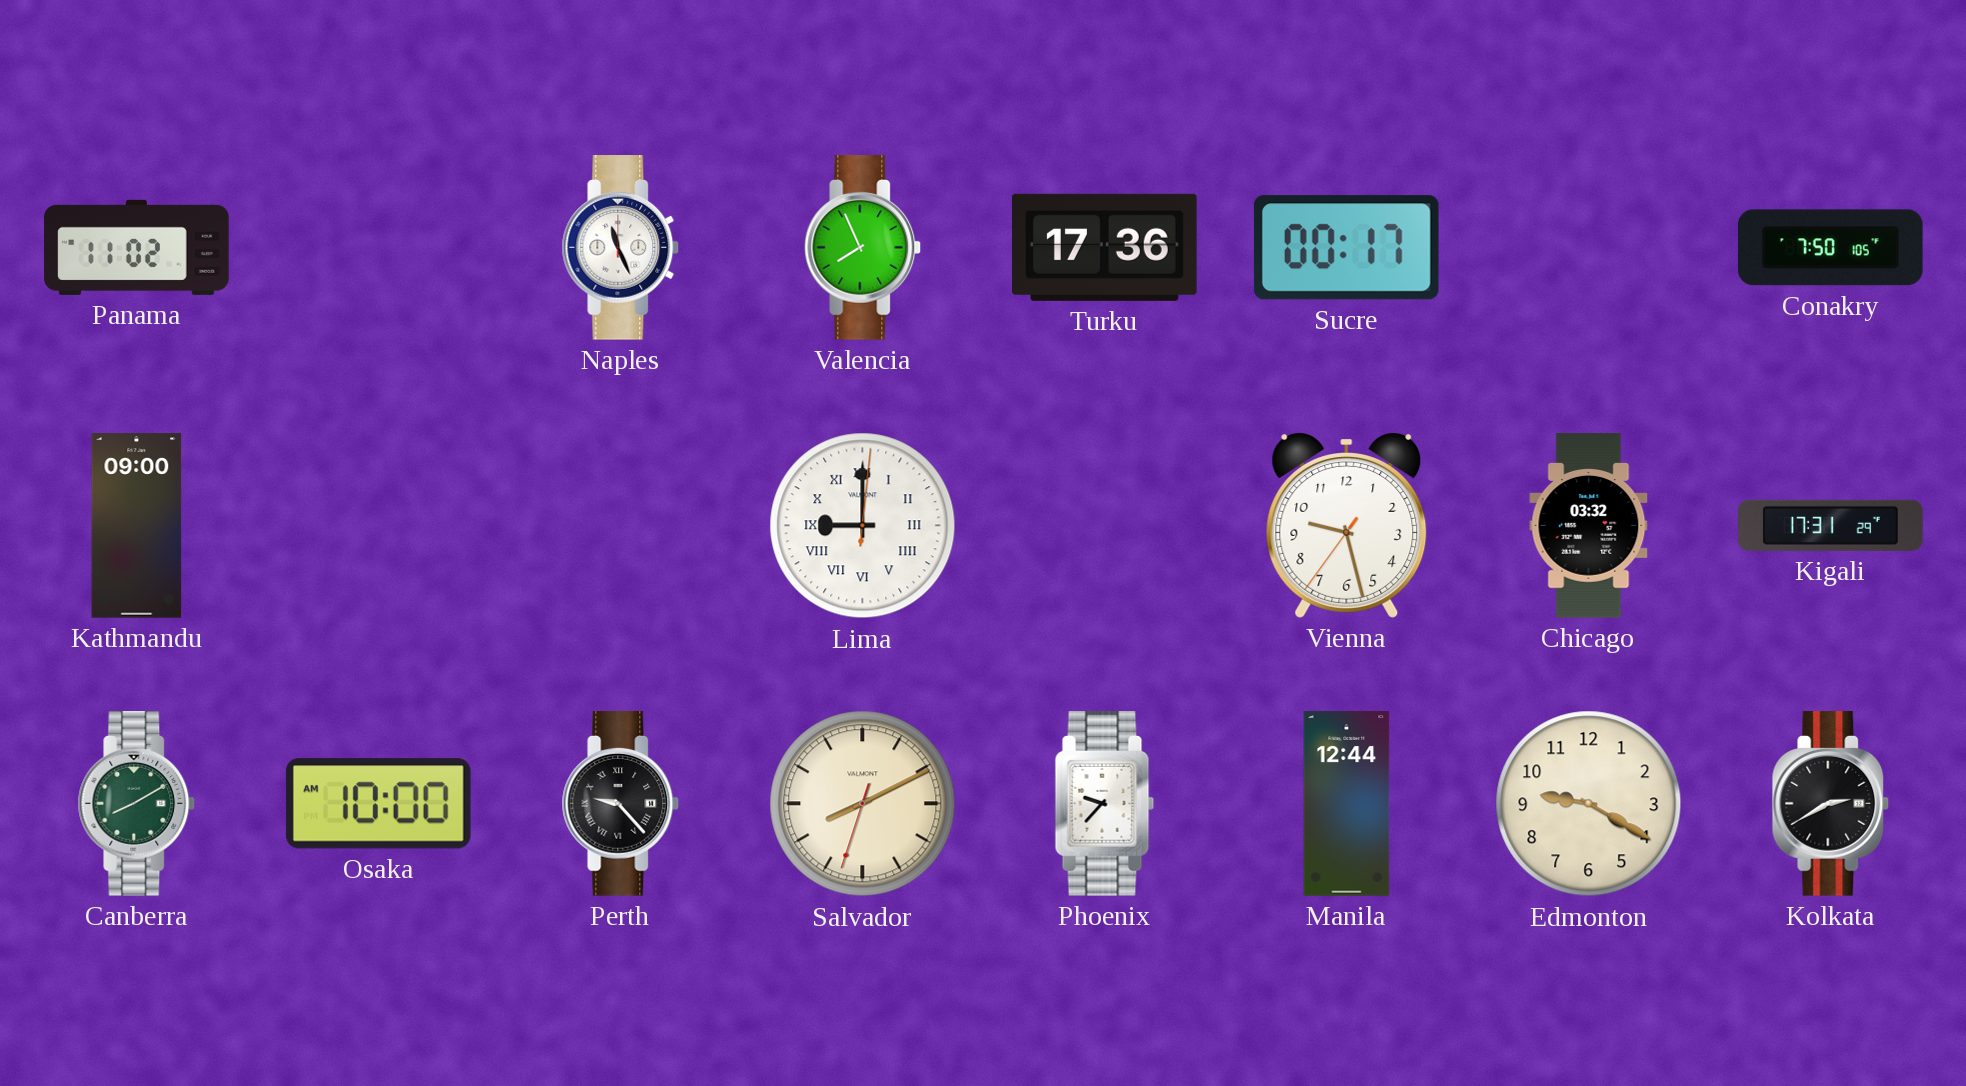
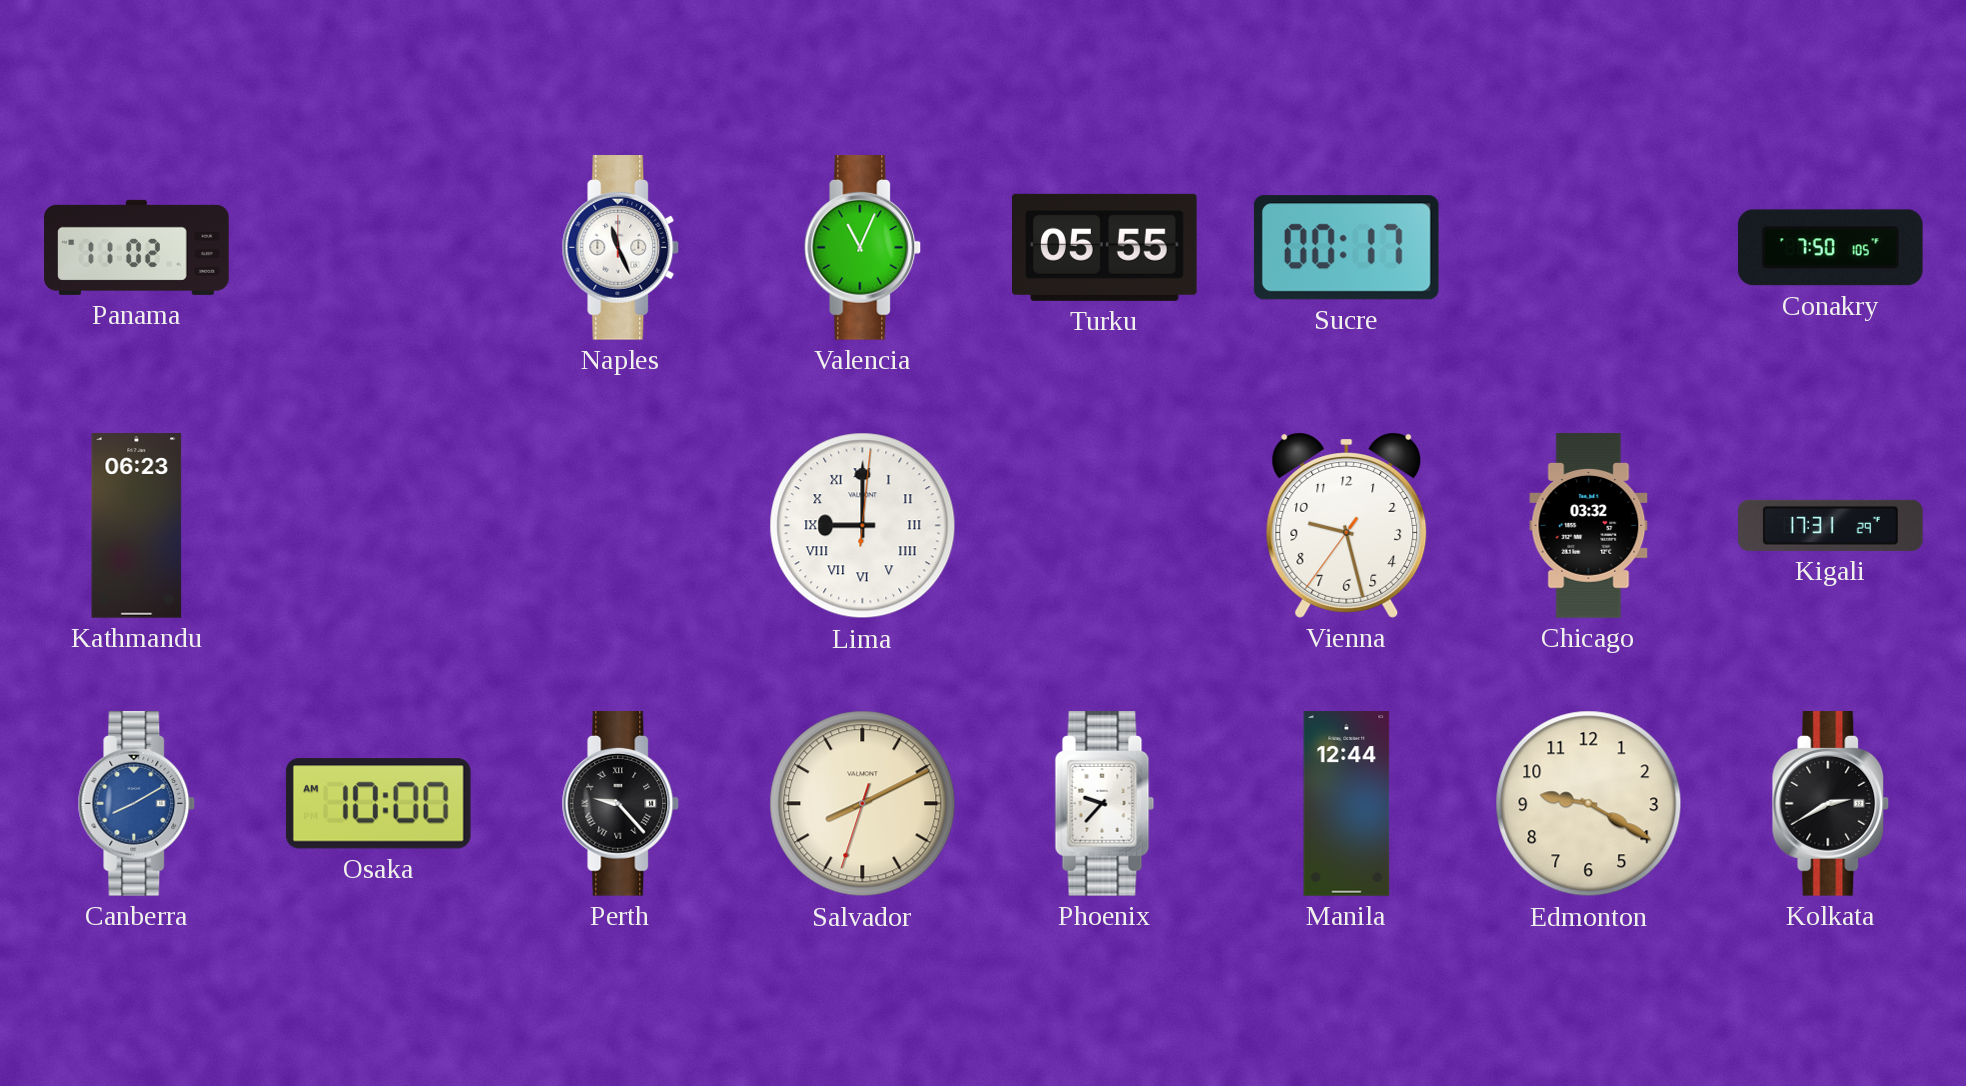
Valencia: 7:56 -> 11:04 (863, 248)
Turku: 17:36 -> 05:55 (1105, 247)
Kathmandu: 09:00 -> 06:23 (137, 526)
Canberra dial: green -> blue (137, 804)
